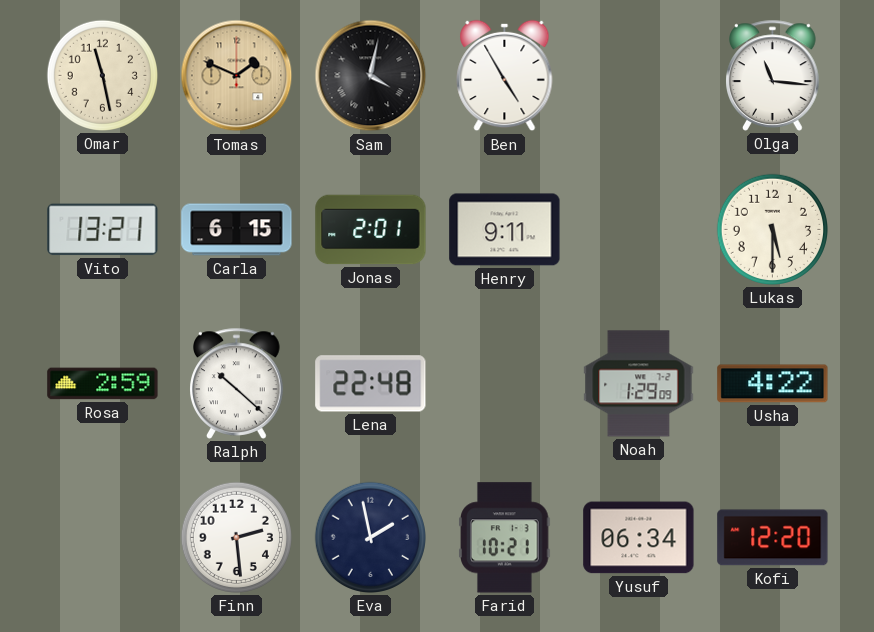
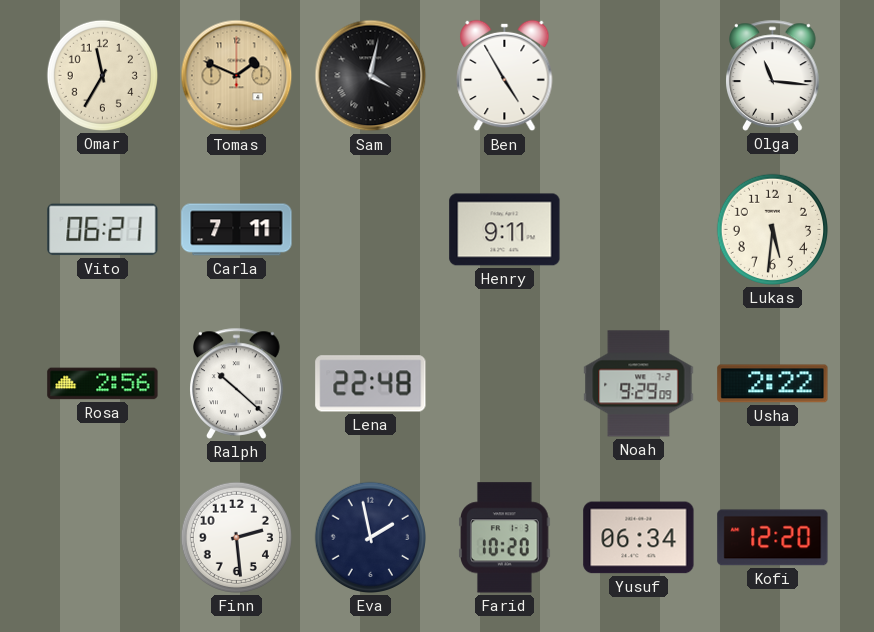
Omar: 11:28 -> 11:35 (102, 75)
Vito: 13:21 -> 06:21 (103, 230)
Carla: 6:15 -> 7:11 (237, 230)
Jonas: 2:01 -> none (371, 230)
Lukas: 5:30 -> 5:31 (772, 229)
Rosa: 2:59 -> 2:56 (103, 384)
Noah: 1:29 -> 9:29 (639, 384)
Usha: 4:22 -> 2:22 (773, 384)
Farid: 10:21 -> 10:20 (505, 538)
